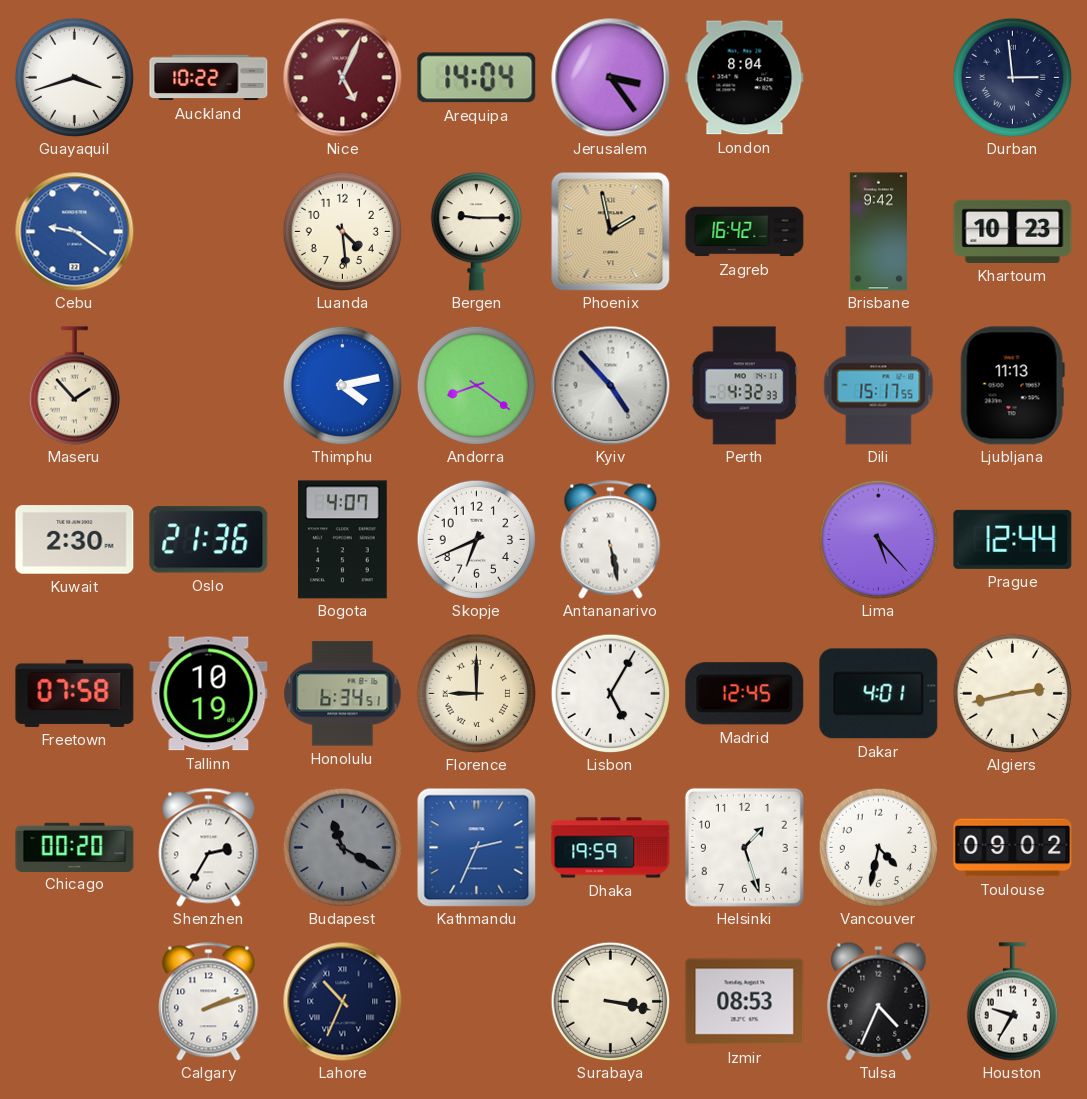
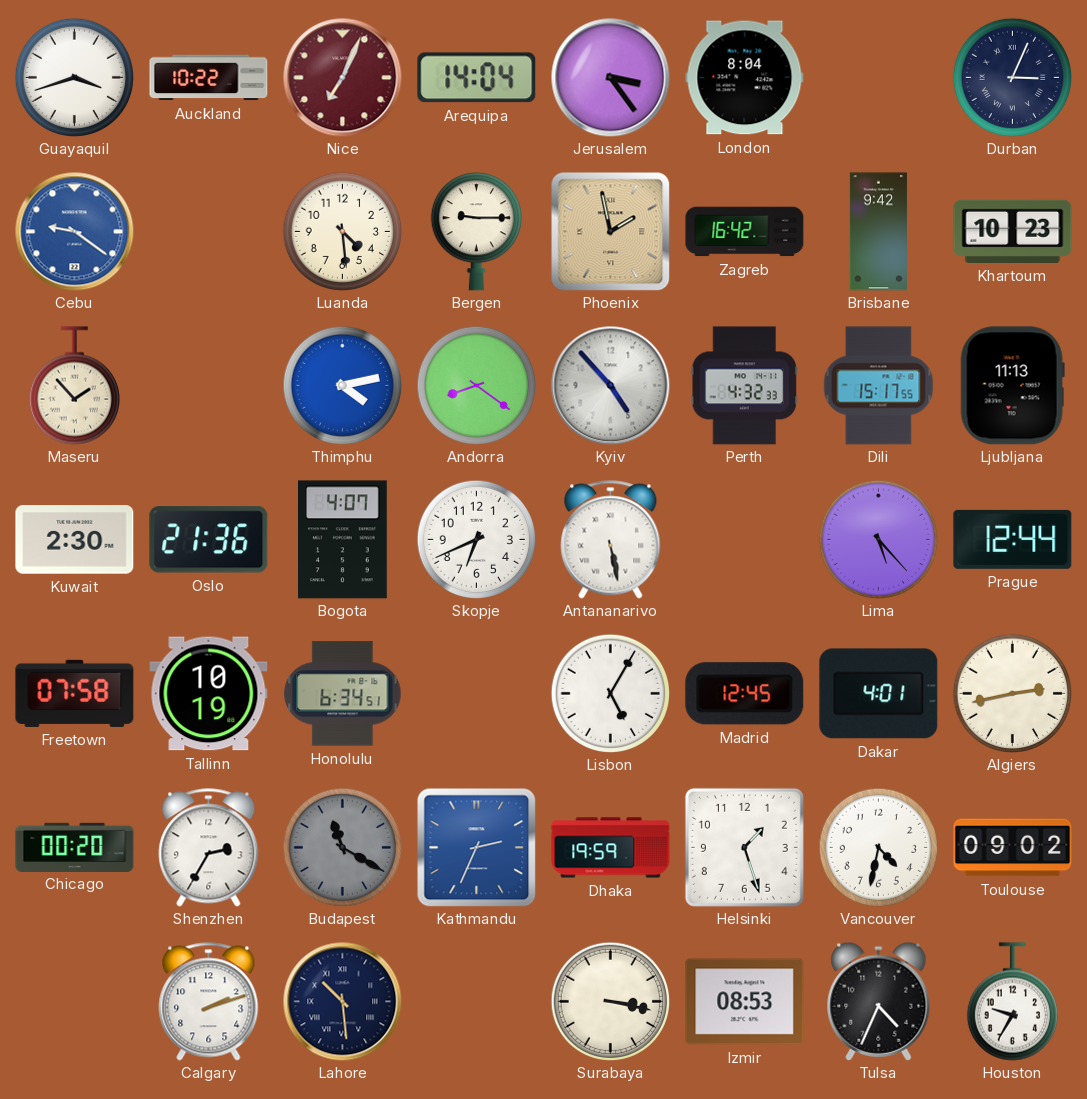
Nice: 5:04 -> 7:04 (343, 78)
Durban: 2:59 -> 3:04 (1012, 77)
Florence: 9:00 -> none (476, 693)
Lahore: 10:34 -> 10:29 (343, 1002)
